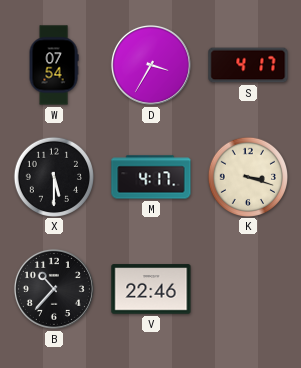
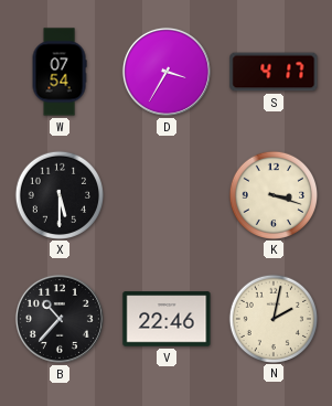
M: 4:17 -> none (151, 177)
N: none -> 2:02 (272, 318)
